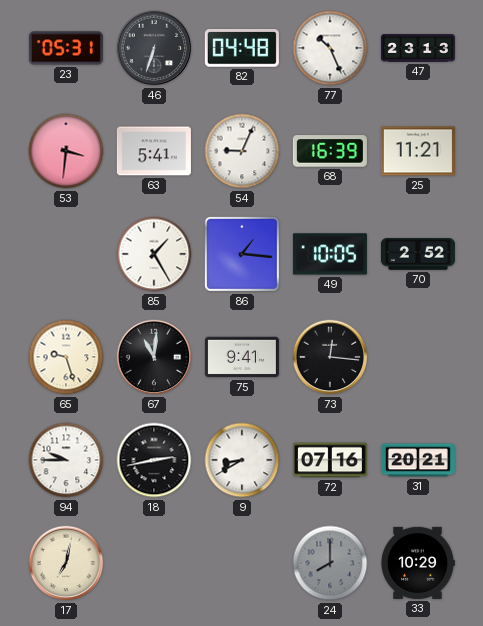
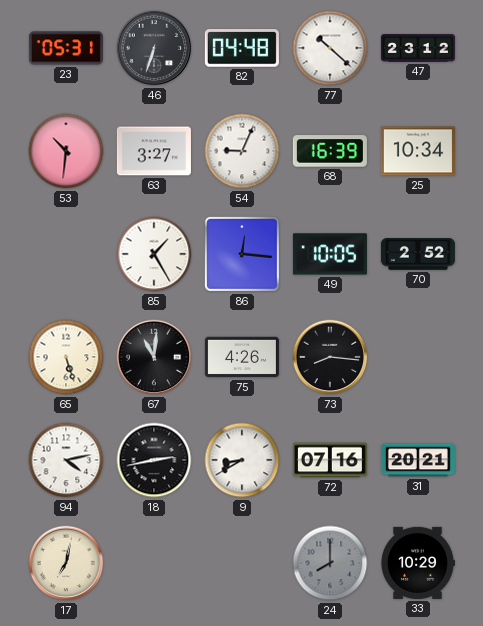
77: 10:26 -> 10:22 (330, 48)
47: 23:13 -> 23:12 (418, 48)
53: 3:31 -> 10:31 (66, 151)
63: 5:41 -> 3:27 (154, 151)
25: 11:21 -> 10:34 (418, 151)
86: 1:16 -> 12:16 (243, 255)
65: 9:27 -> 5:27 (66, 357)
75: 9:41 -> 4:26 (242, 357)
73: 12:16 -> 8:16 (330, 357)
94: 9:45 -> 4:13 (66, 460)
